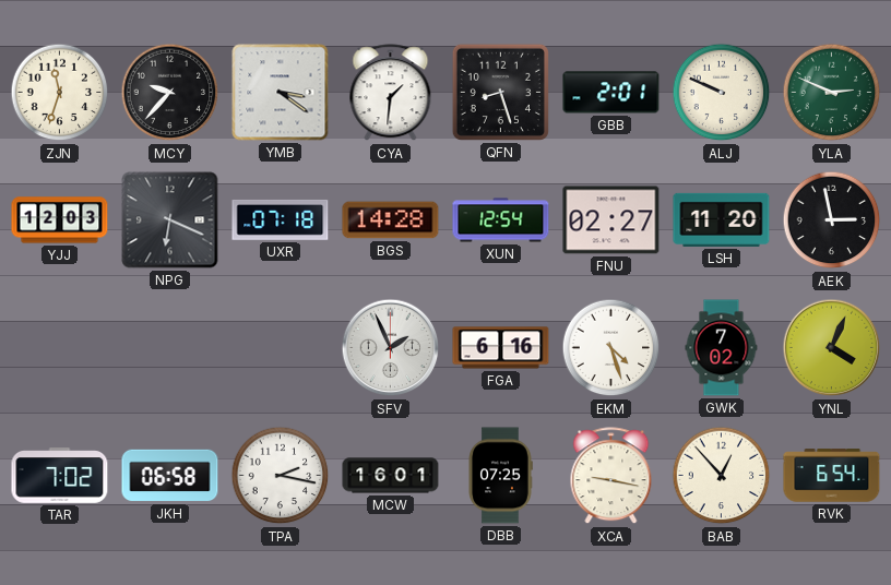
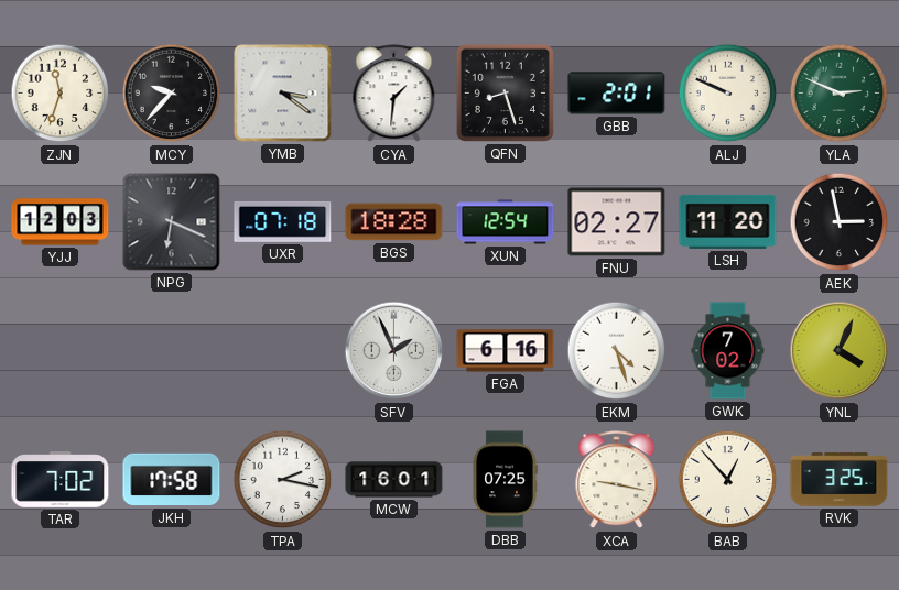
BGS: 14:28 -> 18:28 (394, 222)
JKH: 06:58 -> 17:58 (172, 480)
RVK: 6:54 -> 3:25 (840, 480)
